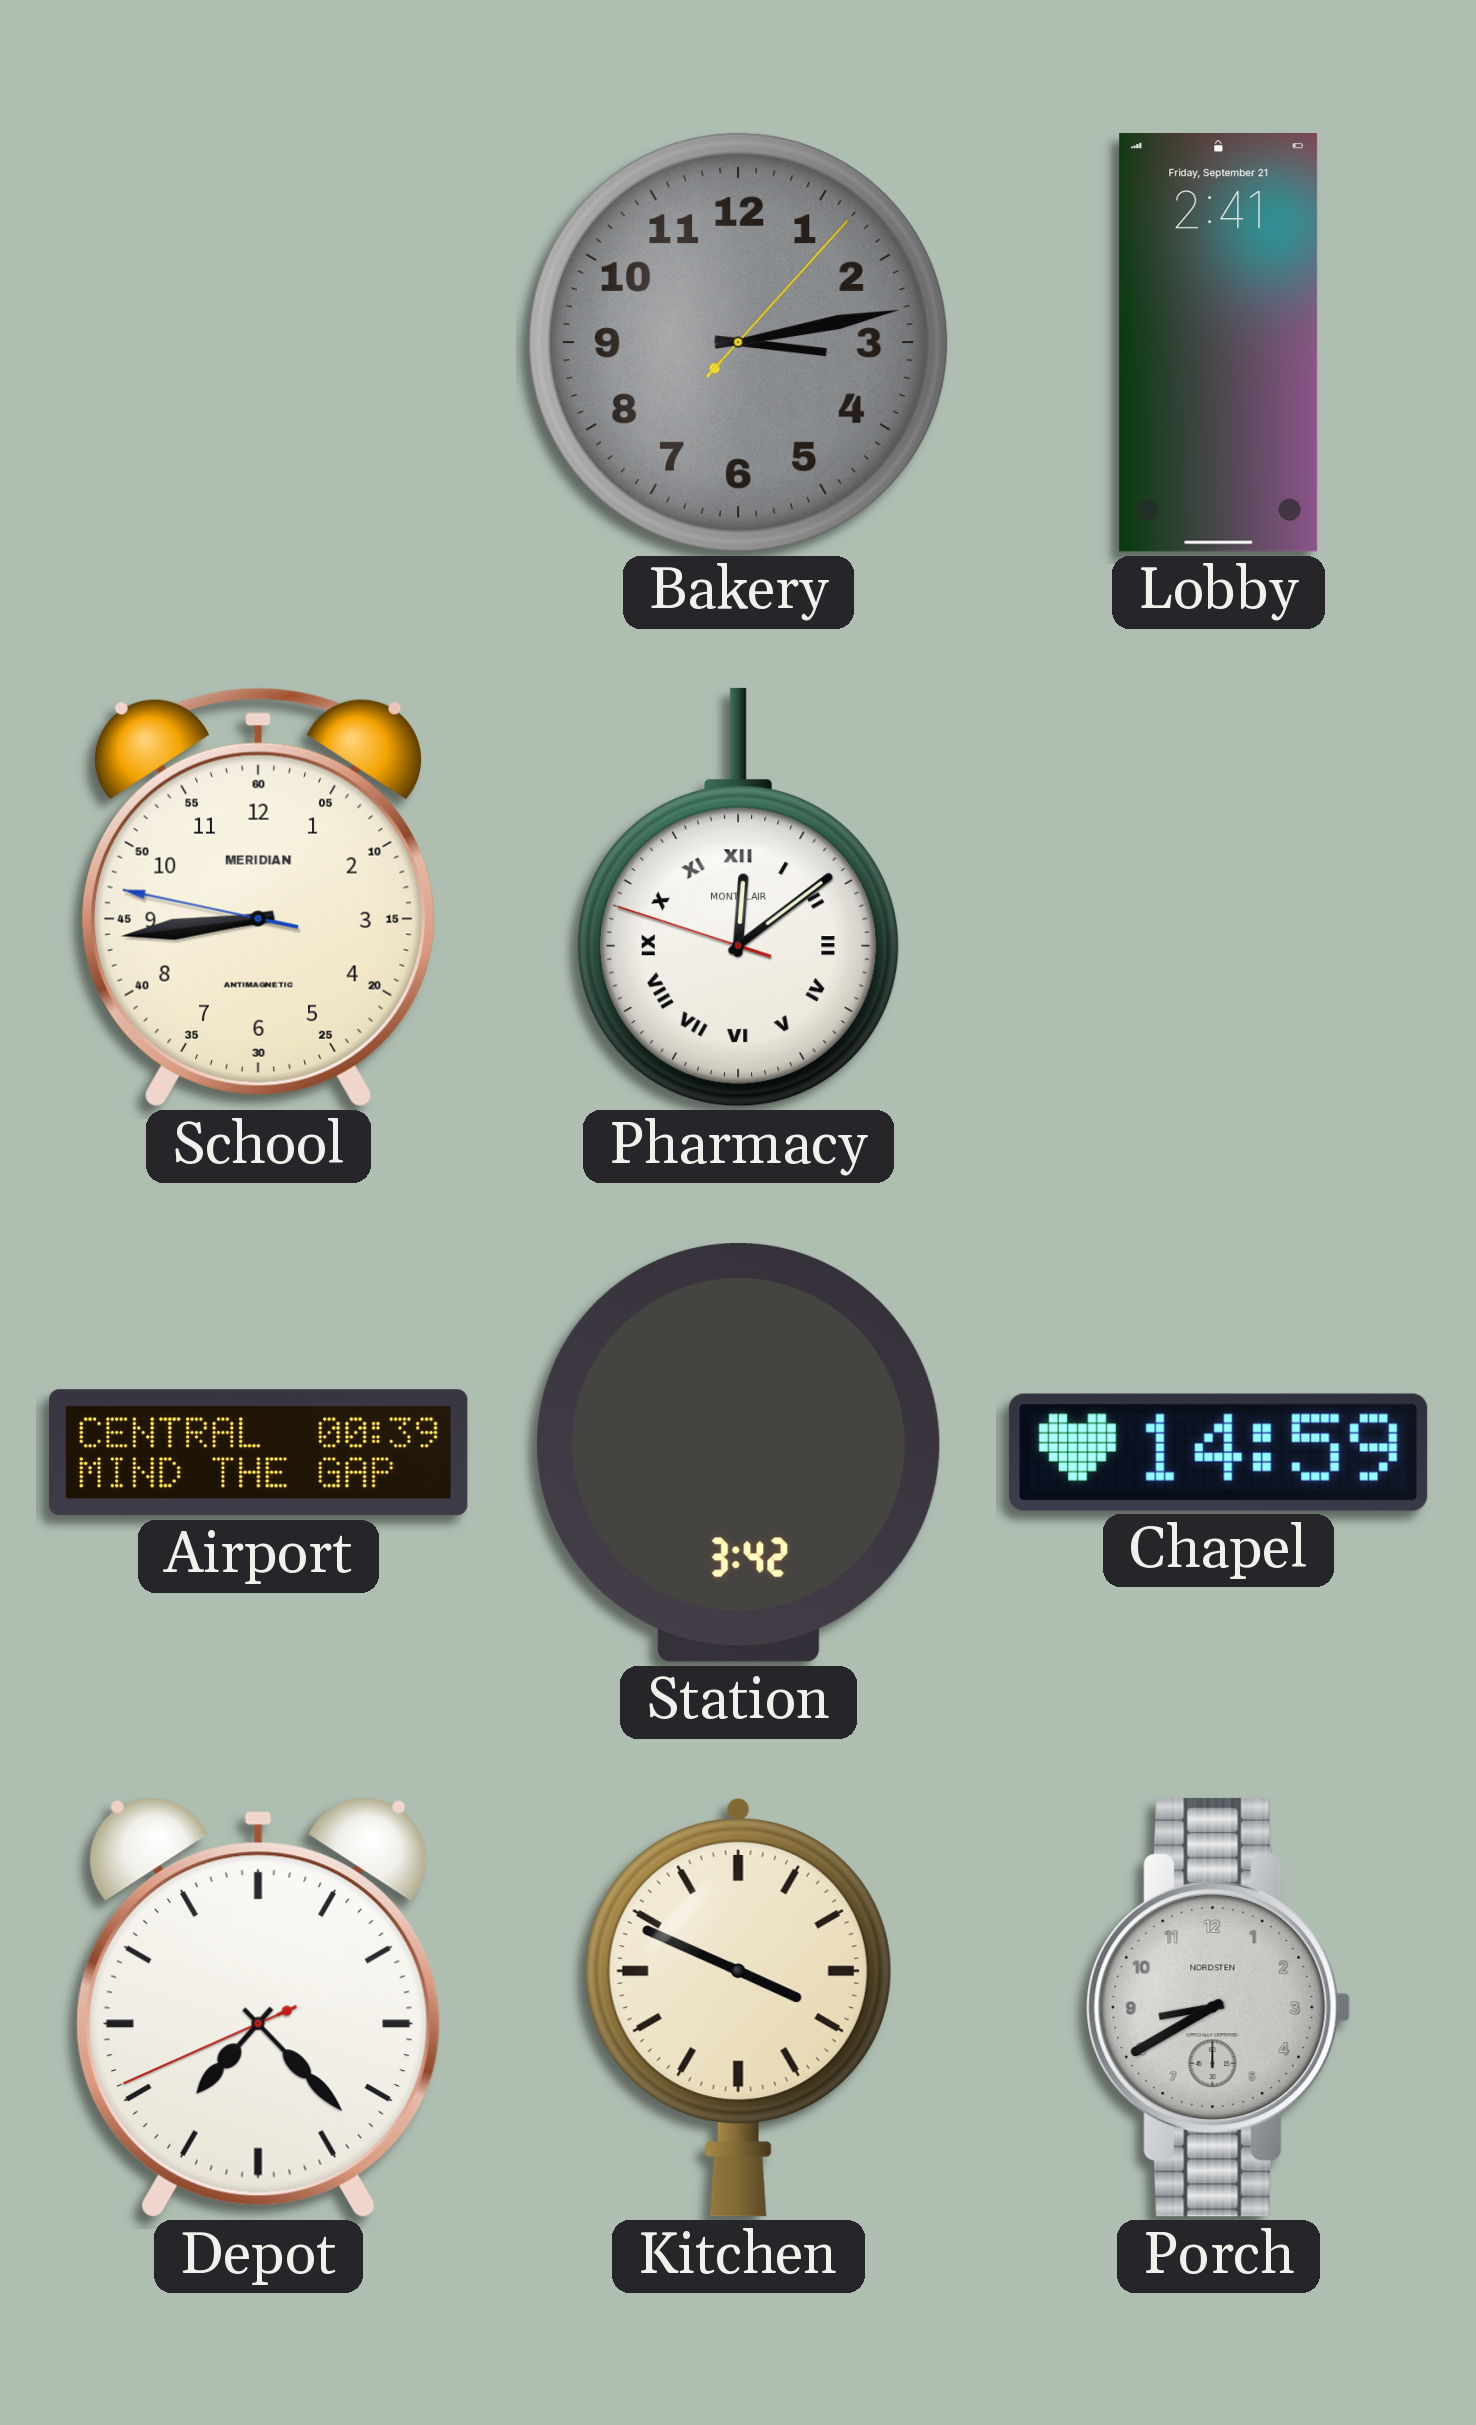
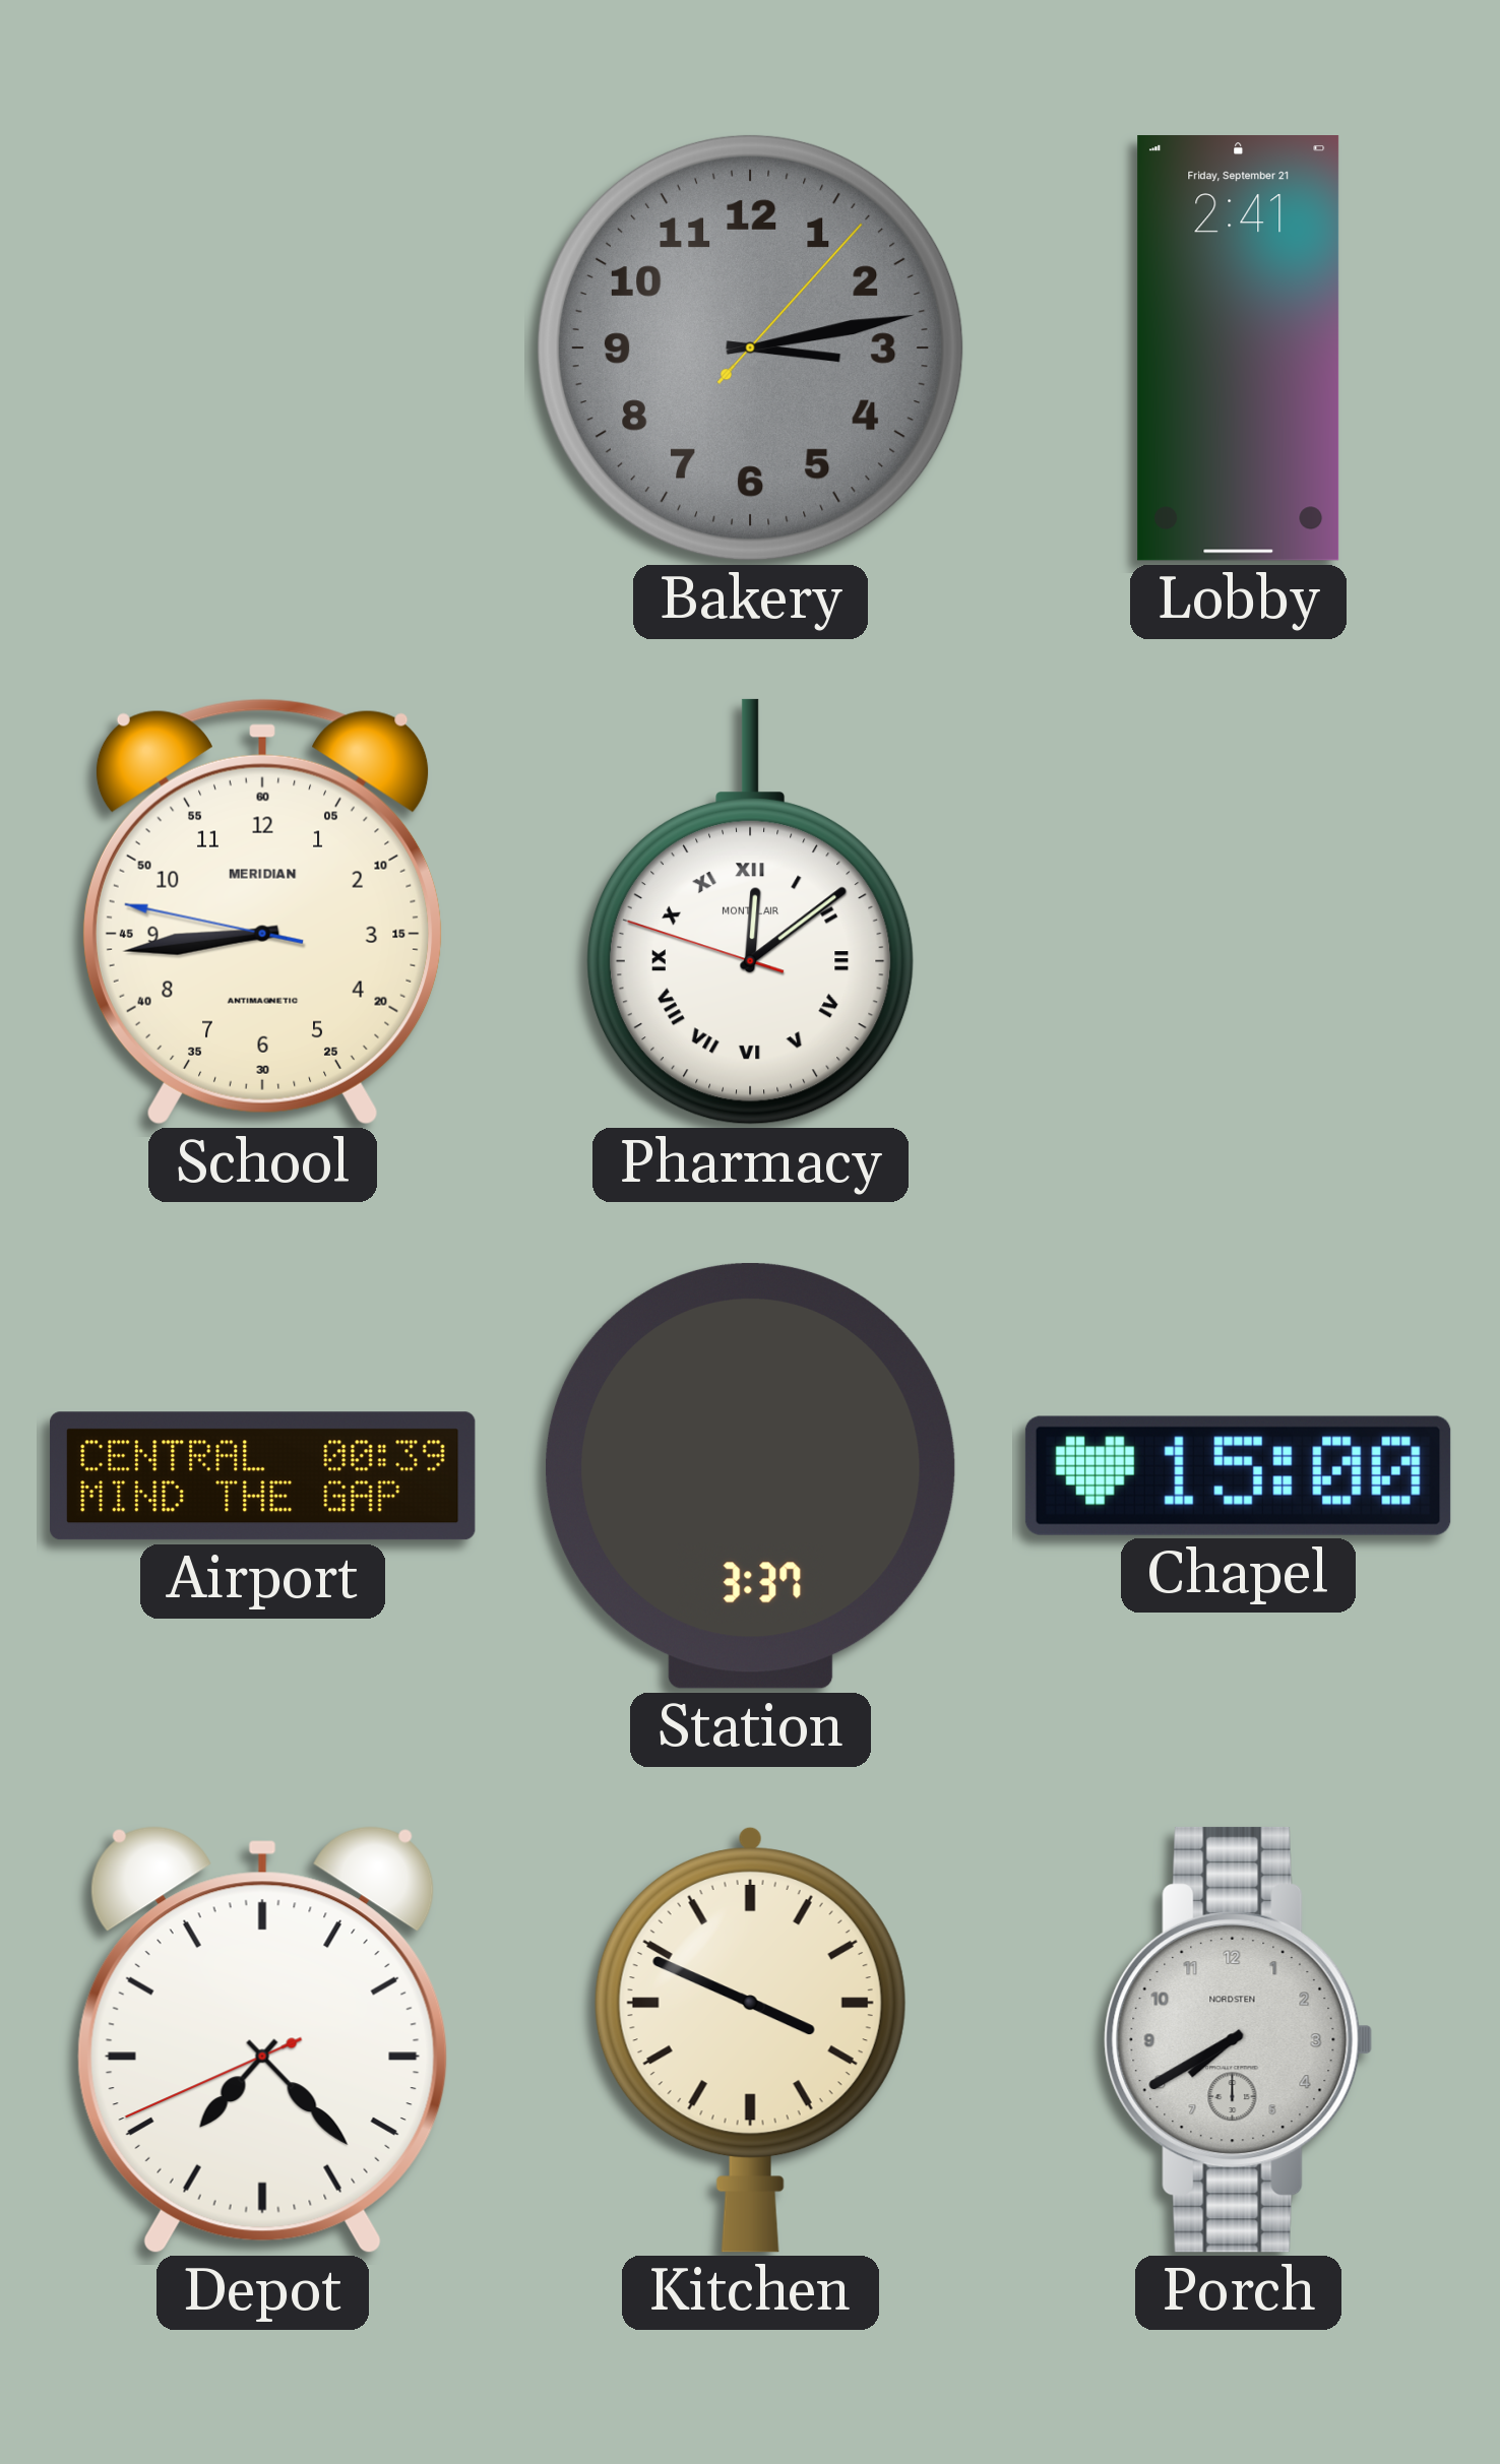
Station: 3:42 -> 3:37 (750, 1475)
Chapel: 14:59 -> 15:00 (1238, 1475)
Porch: 8:40 -> 7:40 (1239, 2039)
